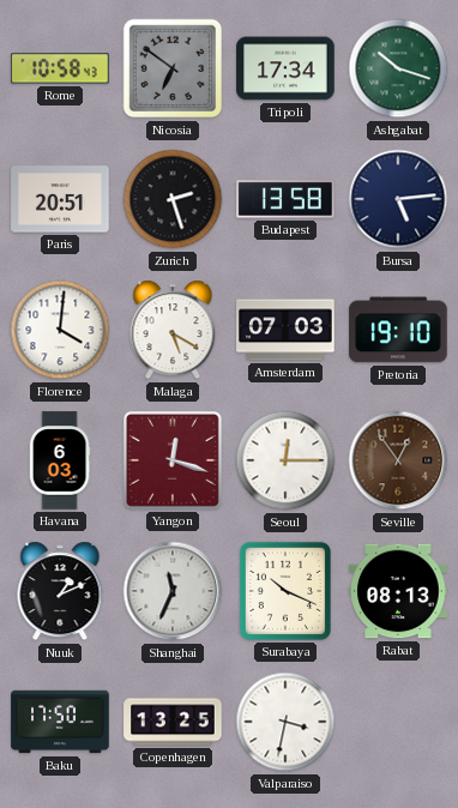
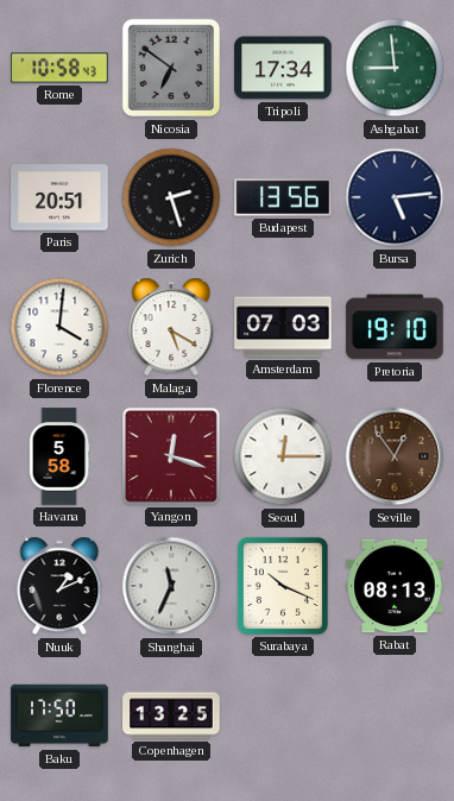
Ashgabat: 10:18 -> 8:59 (395, 68)
Budapest: 13:58 -> 13:56 (283, 197)
Havana: 6:03 -> 5:58 (59, 456)
Valparaiso: 3:32 -> none (285, 722)
